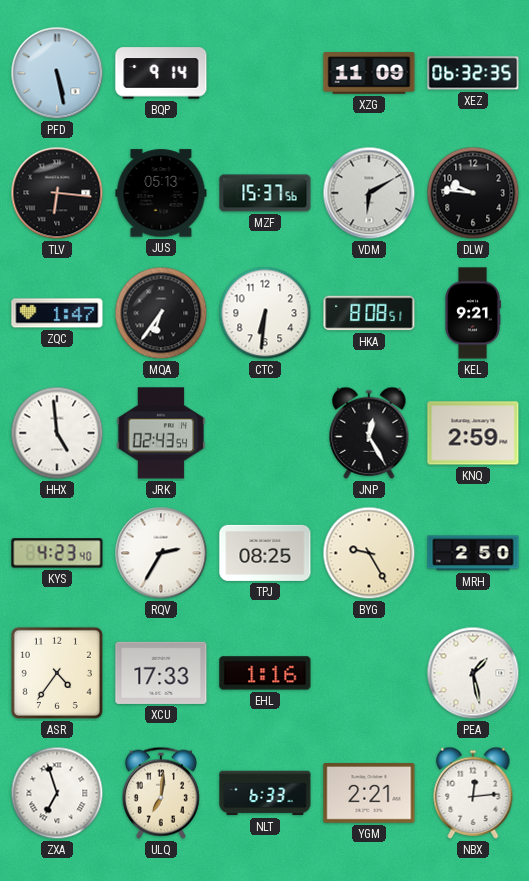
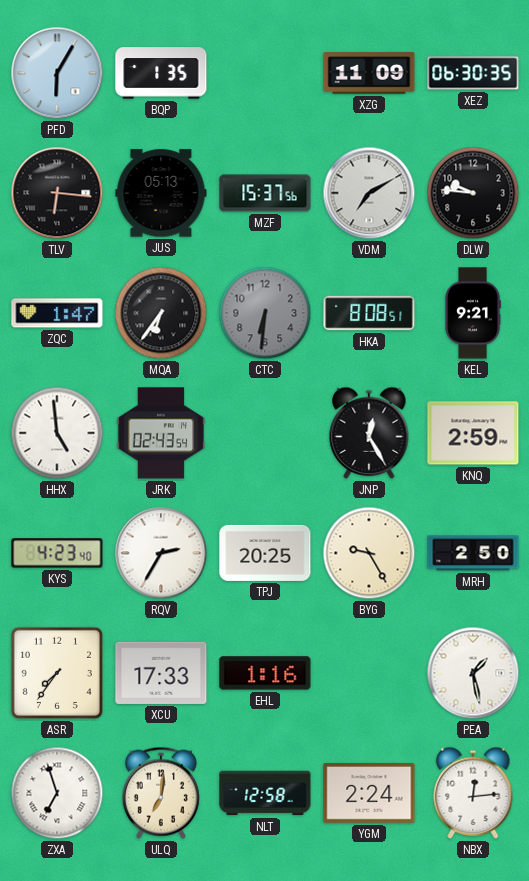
PFD: 5:28 -> 6:05 (57, 73)
BQP: 9:14 -> 1:35 (161, 73)
XEZ: 06:32 -> 06:30 (473, 73)
VDM: 6:10 -> 7:10 (369, 193)
CTC dial: white -> grey (265, 313)
TPJ: 08:25 -> 20:25 (265, 553)
ASR: 4:36 -> 7:36 (57, 673)
NLT: 6:33 -> 12:58 (265, 793)
YGM: 2:21 -> 2:24 (369, 793)
